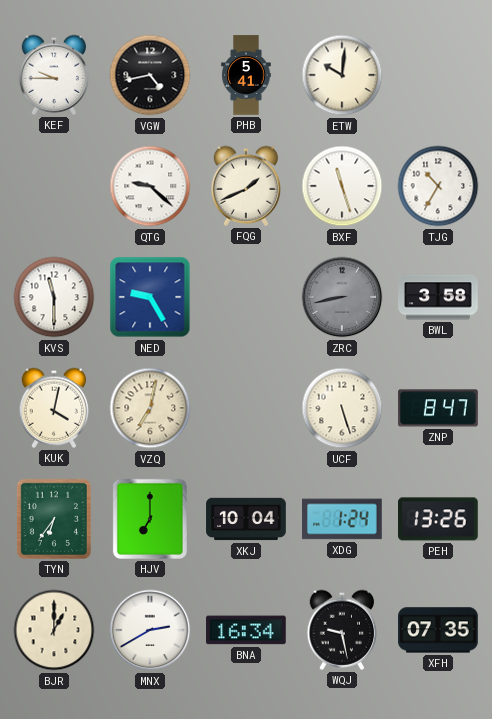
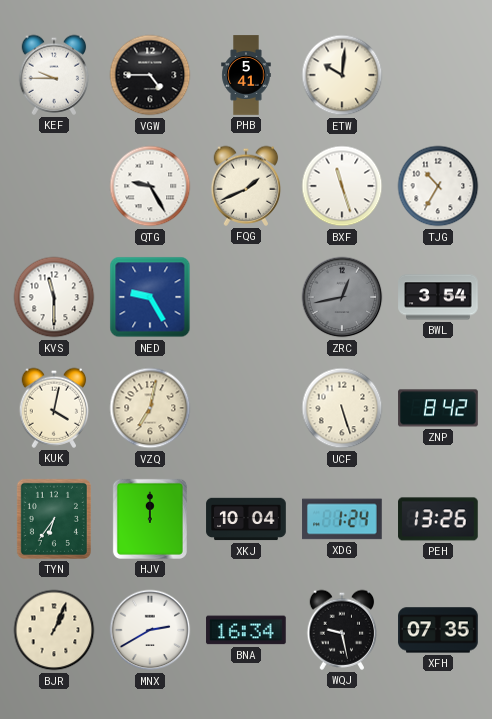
VGW: 4:43 -> 4:45 (150, 75)
QTG: 9:22 -> 9:25 (150, 186)
ZRC: 8:43 -> 12:43 (342, 297)
BWL: 3:58 -> 3:54 (438, 297)
ZNP: 8:47 -> 8:42 (438, 408)
HJV: 7:00 -> 12:00 (150, 519)
BJR: 1:00 -> 1:04 (54, 630)
